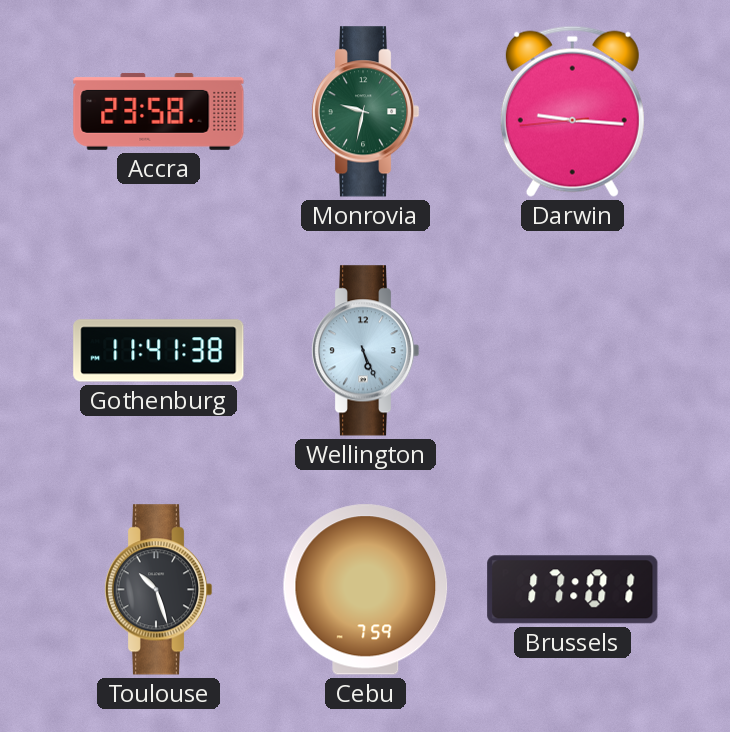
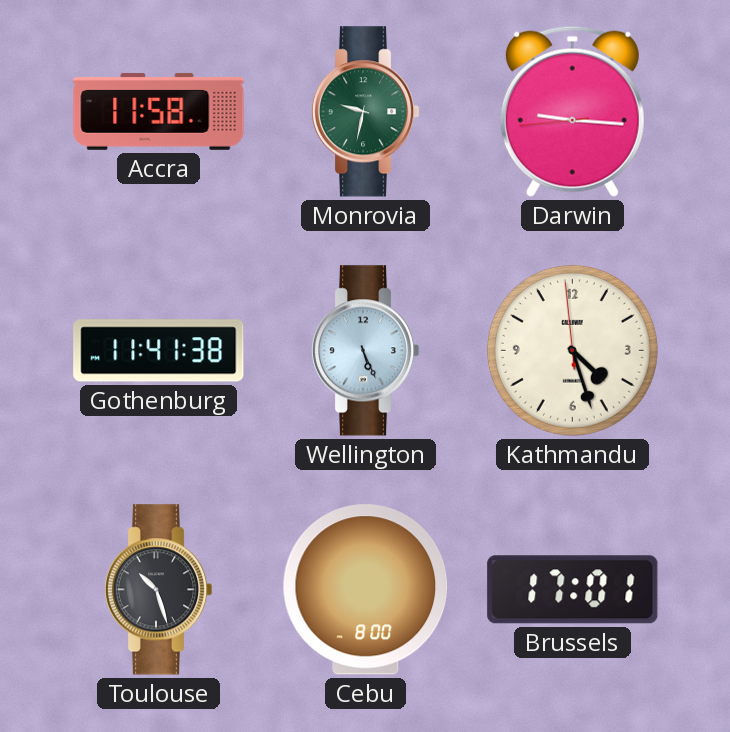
Accra: 23:58 -> 11:58 (159, 111)
Kathmandu: none -> 4:26 (572, 350)
Cebu: 7:59 -> 8:00 (366, 590)
